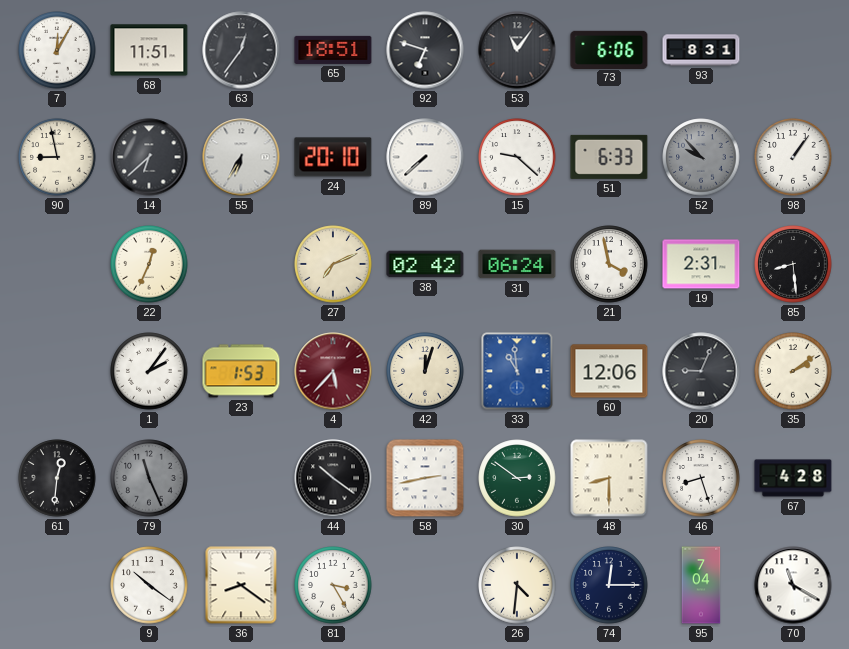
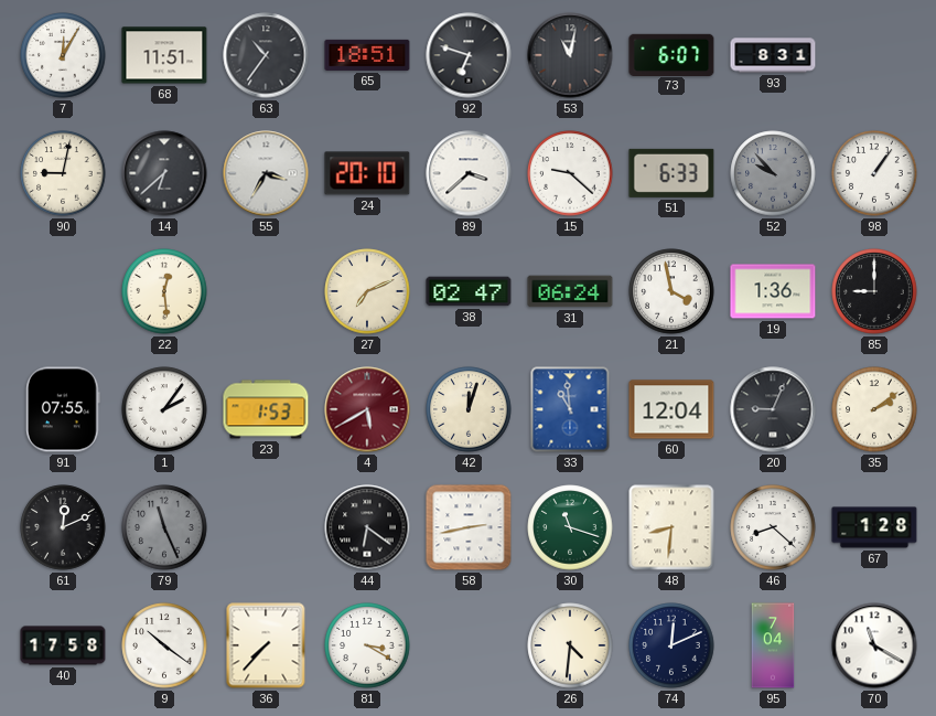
63: 12:36 -> 10:36 (266, 55)
53: 11:06 -> 11:02 (570, 55)
73: 6:06 -> 6:07 (671, 54)
90: 8:58 -> 9:02 (63, 173)
55: 6:35 -> 3:35 (266, 173)
89: 7:38 -> 3:38 (469, 173)
22: 12:34 -> 12:29 (164, 291)
38: 02:42 -> 02:47 (469, 291)
19: 2:31 -> 1:36 (773, 291)
85: 8:29 -> 9:00 (874, 291)
91: none -> 07:55 (63, 409)
4: 5:37 -> 5:40 (367, 409)
60: 12:06 -> 12:04 (671, 409)
61: 12:31 -> 12:11 (63, 527)
44: 10:21 -> 6:21 (367, 527)
30: 2:51 -> 11:18 (570, 527)
48: 8:30 -> 8:31 (671, 527)
46: 8:27 -> 8:22 (773, 527)
67: 4:28 -> 1:28 (874, 527)
40: none -> 17:58 (63, 645)
36: 8:21 -> 7:37 (266, 645)
81: 3:25 -> 3:20 (367, 645)
74: 12:15 -> 12:11 (671, 645)
